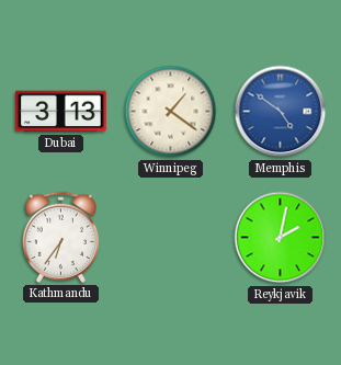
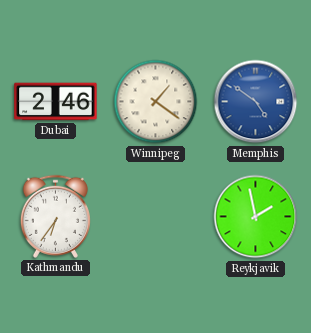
Dubai: 3:13 -> 2:46 (56, 102)
Reykjavik: 2:02 -> 1:58 (256, 217)
